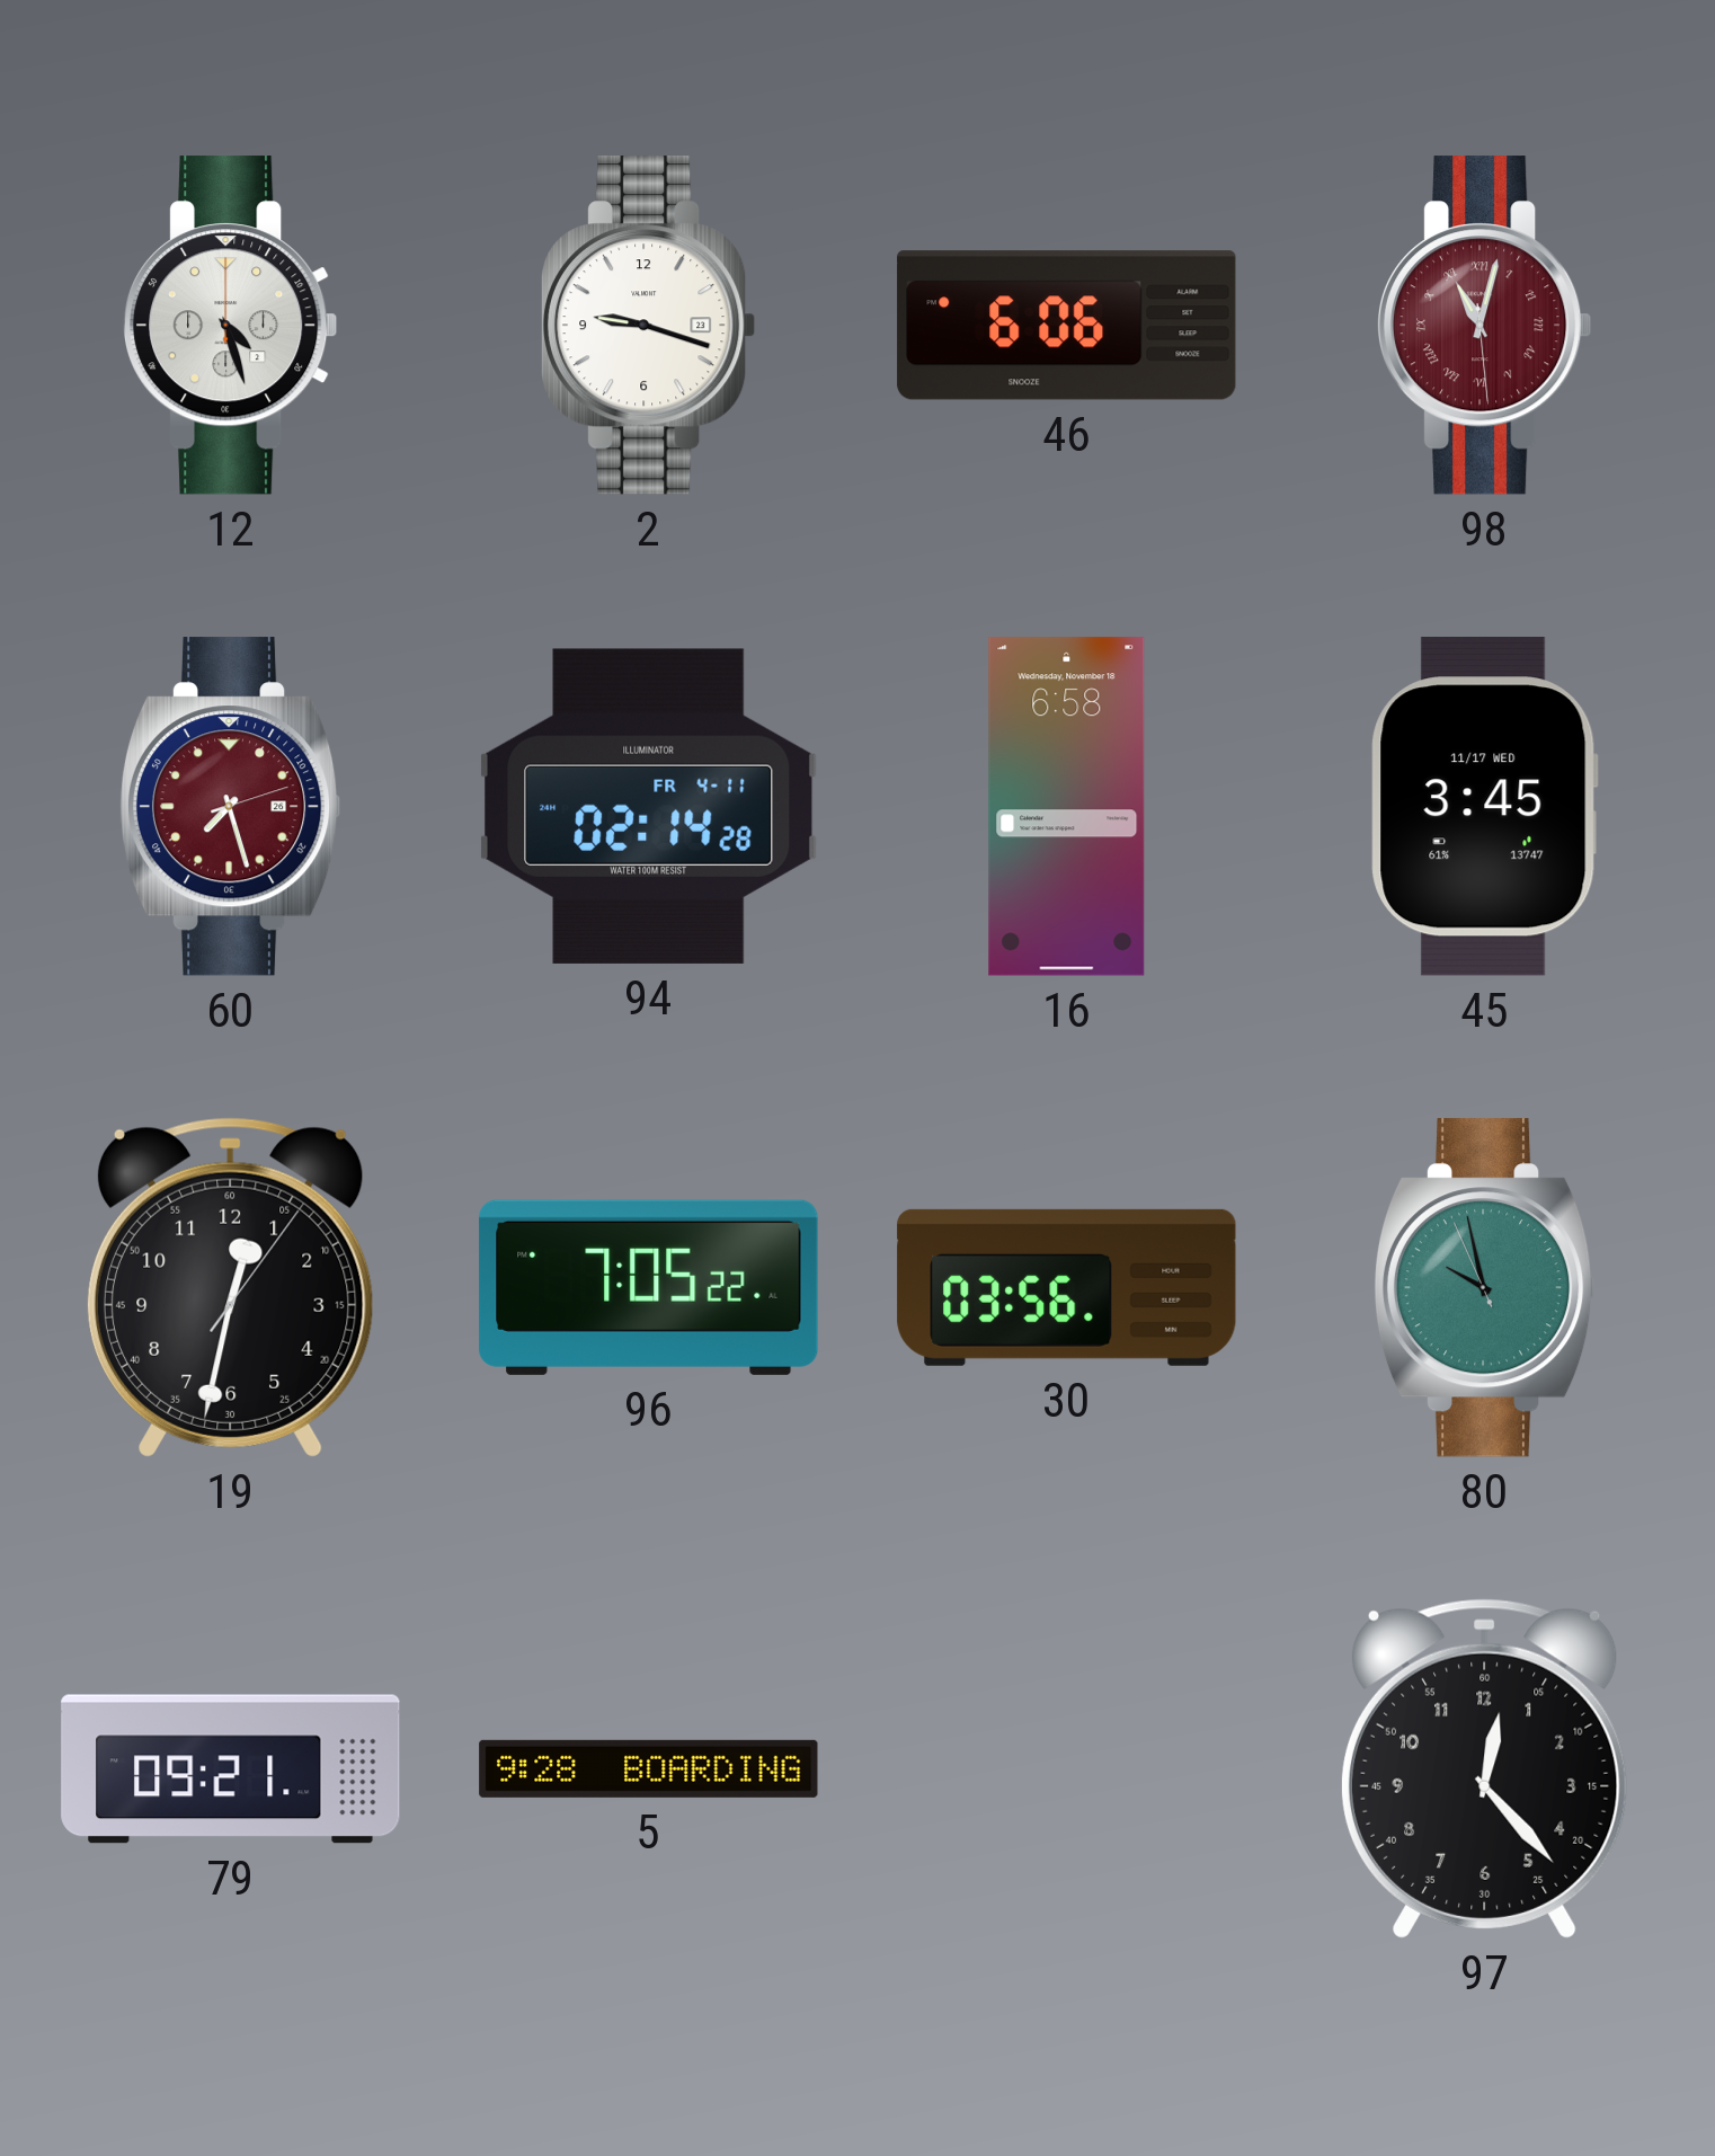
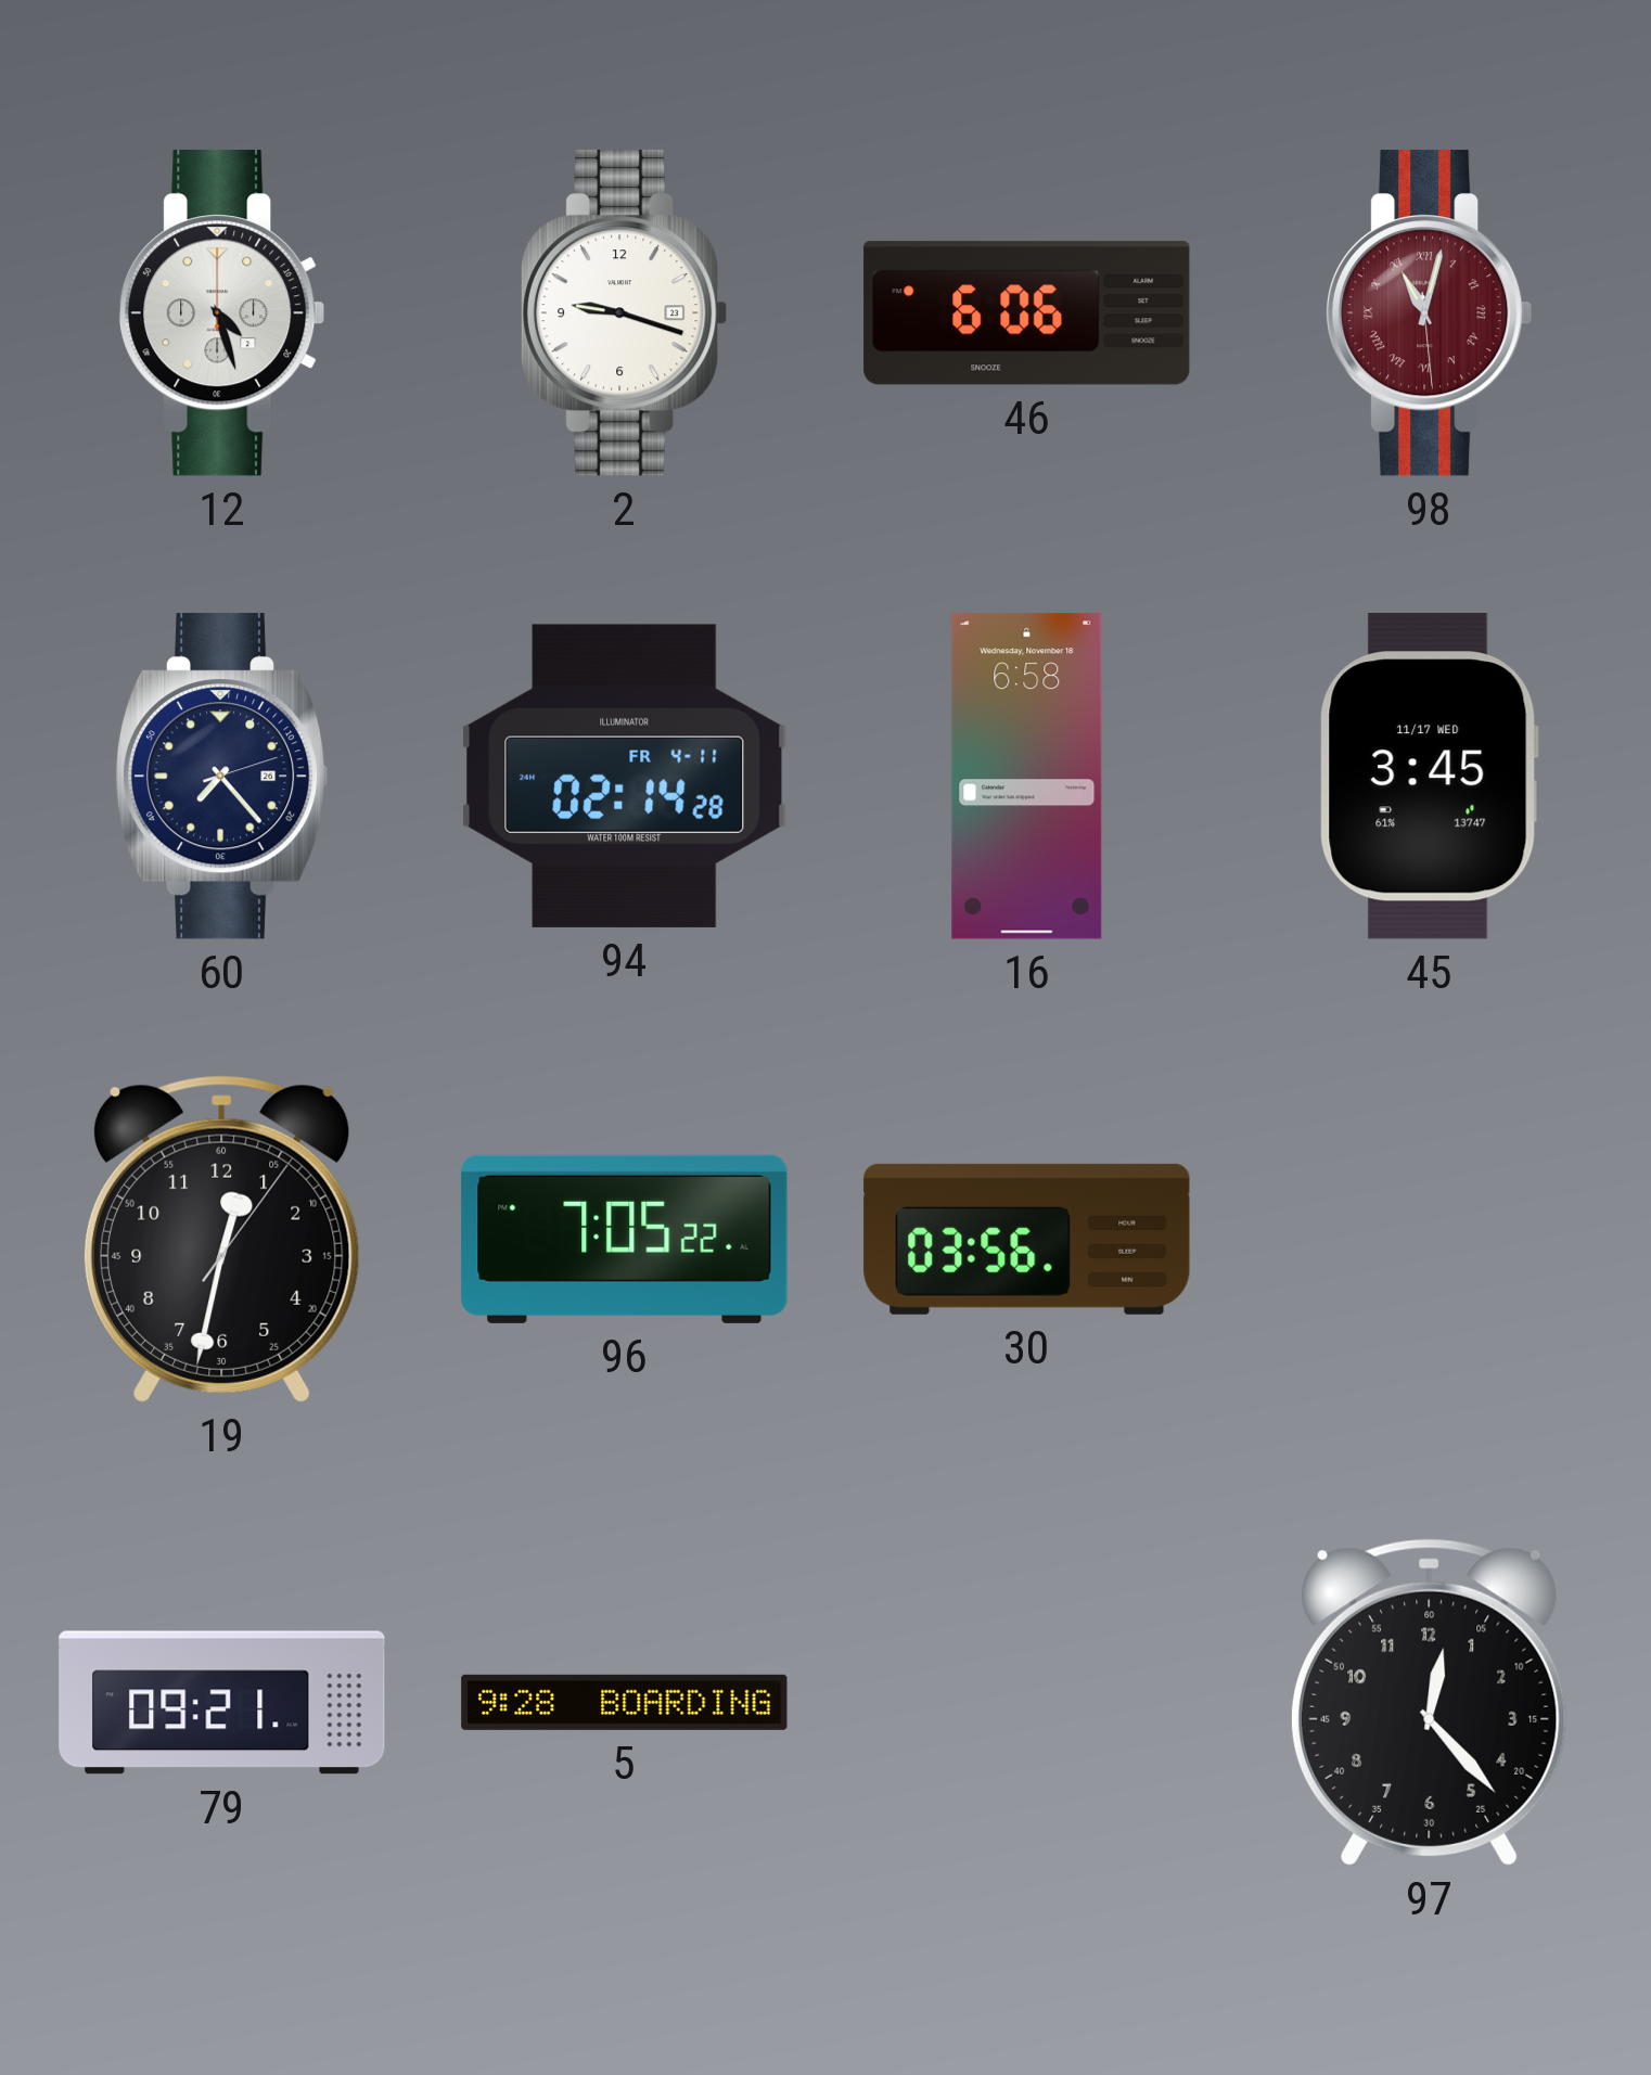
60: 7:27 -> 7:23 (221, 777)
60 dial: burgundy -> navy (221, 777)
80: 9:57 -> none (1484, 1288)
